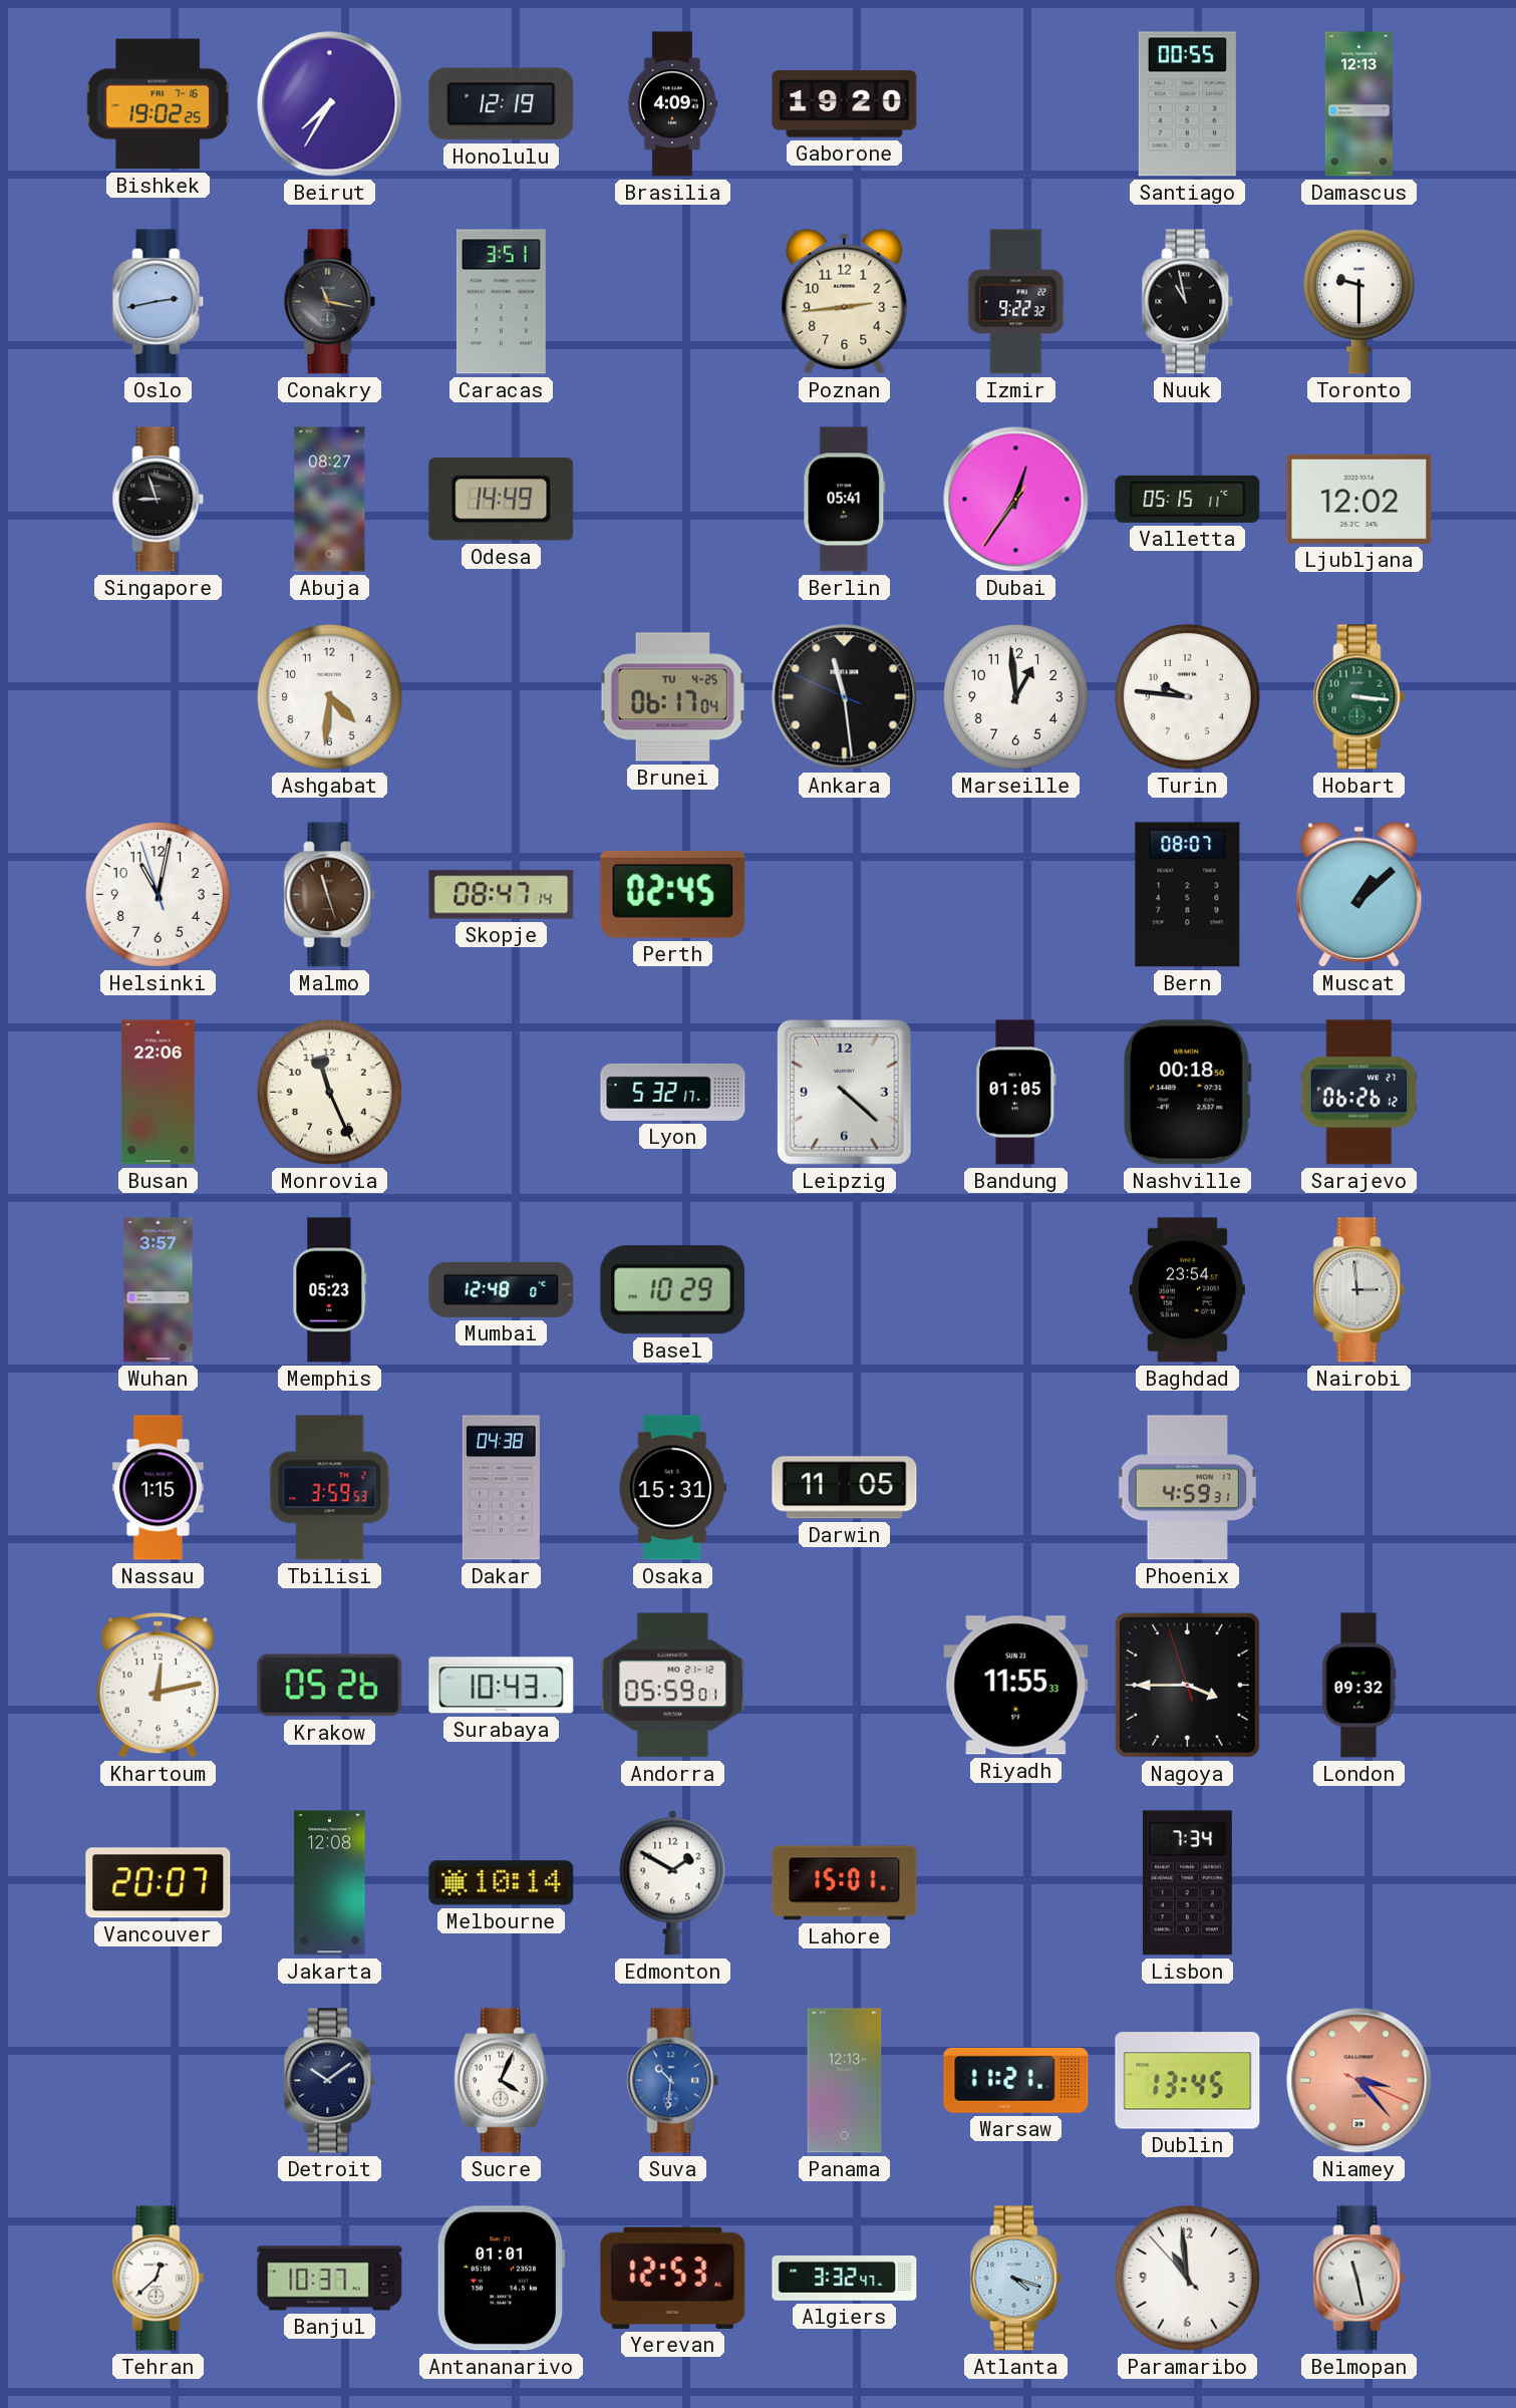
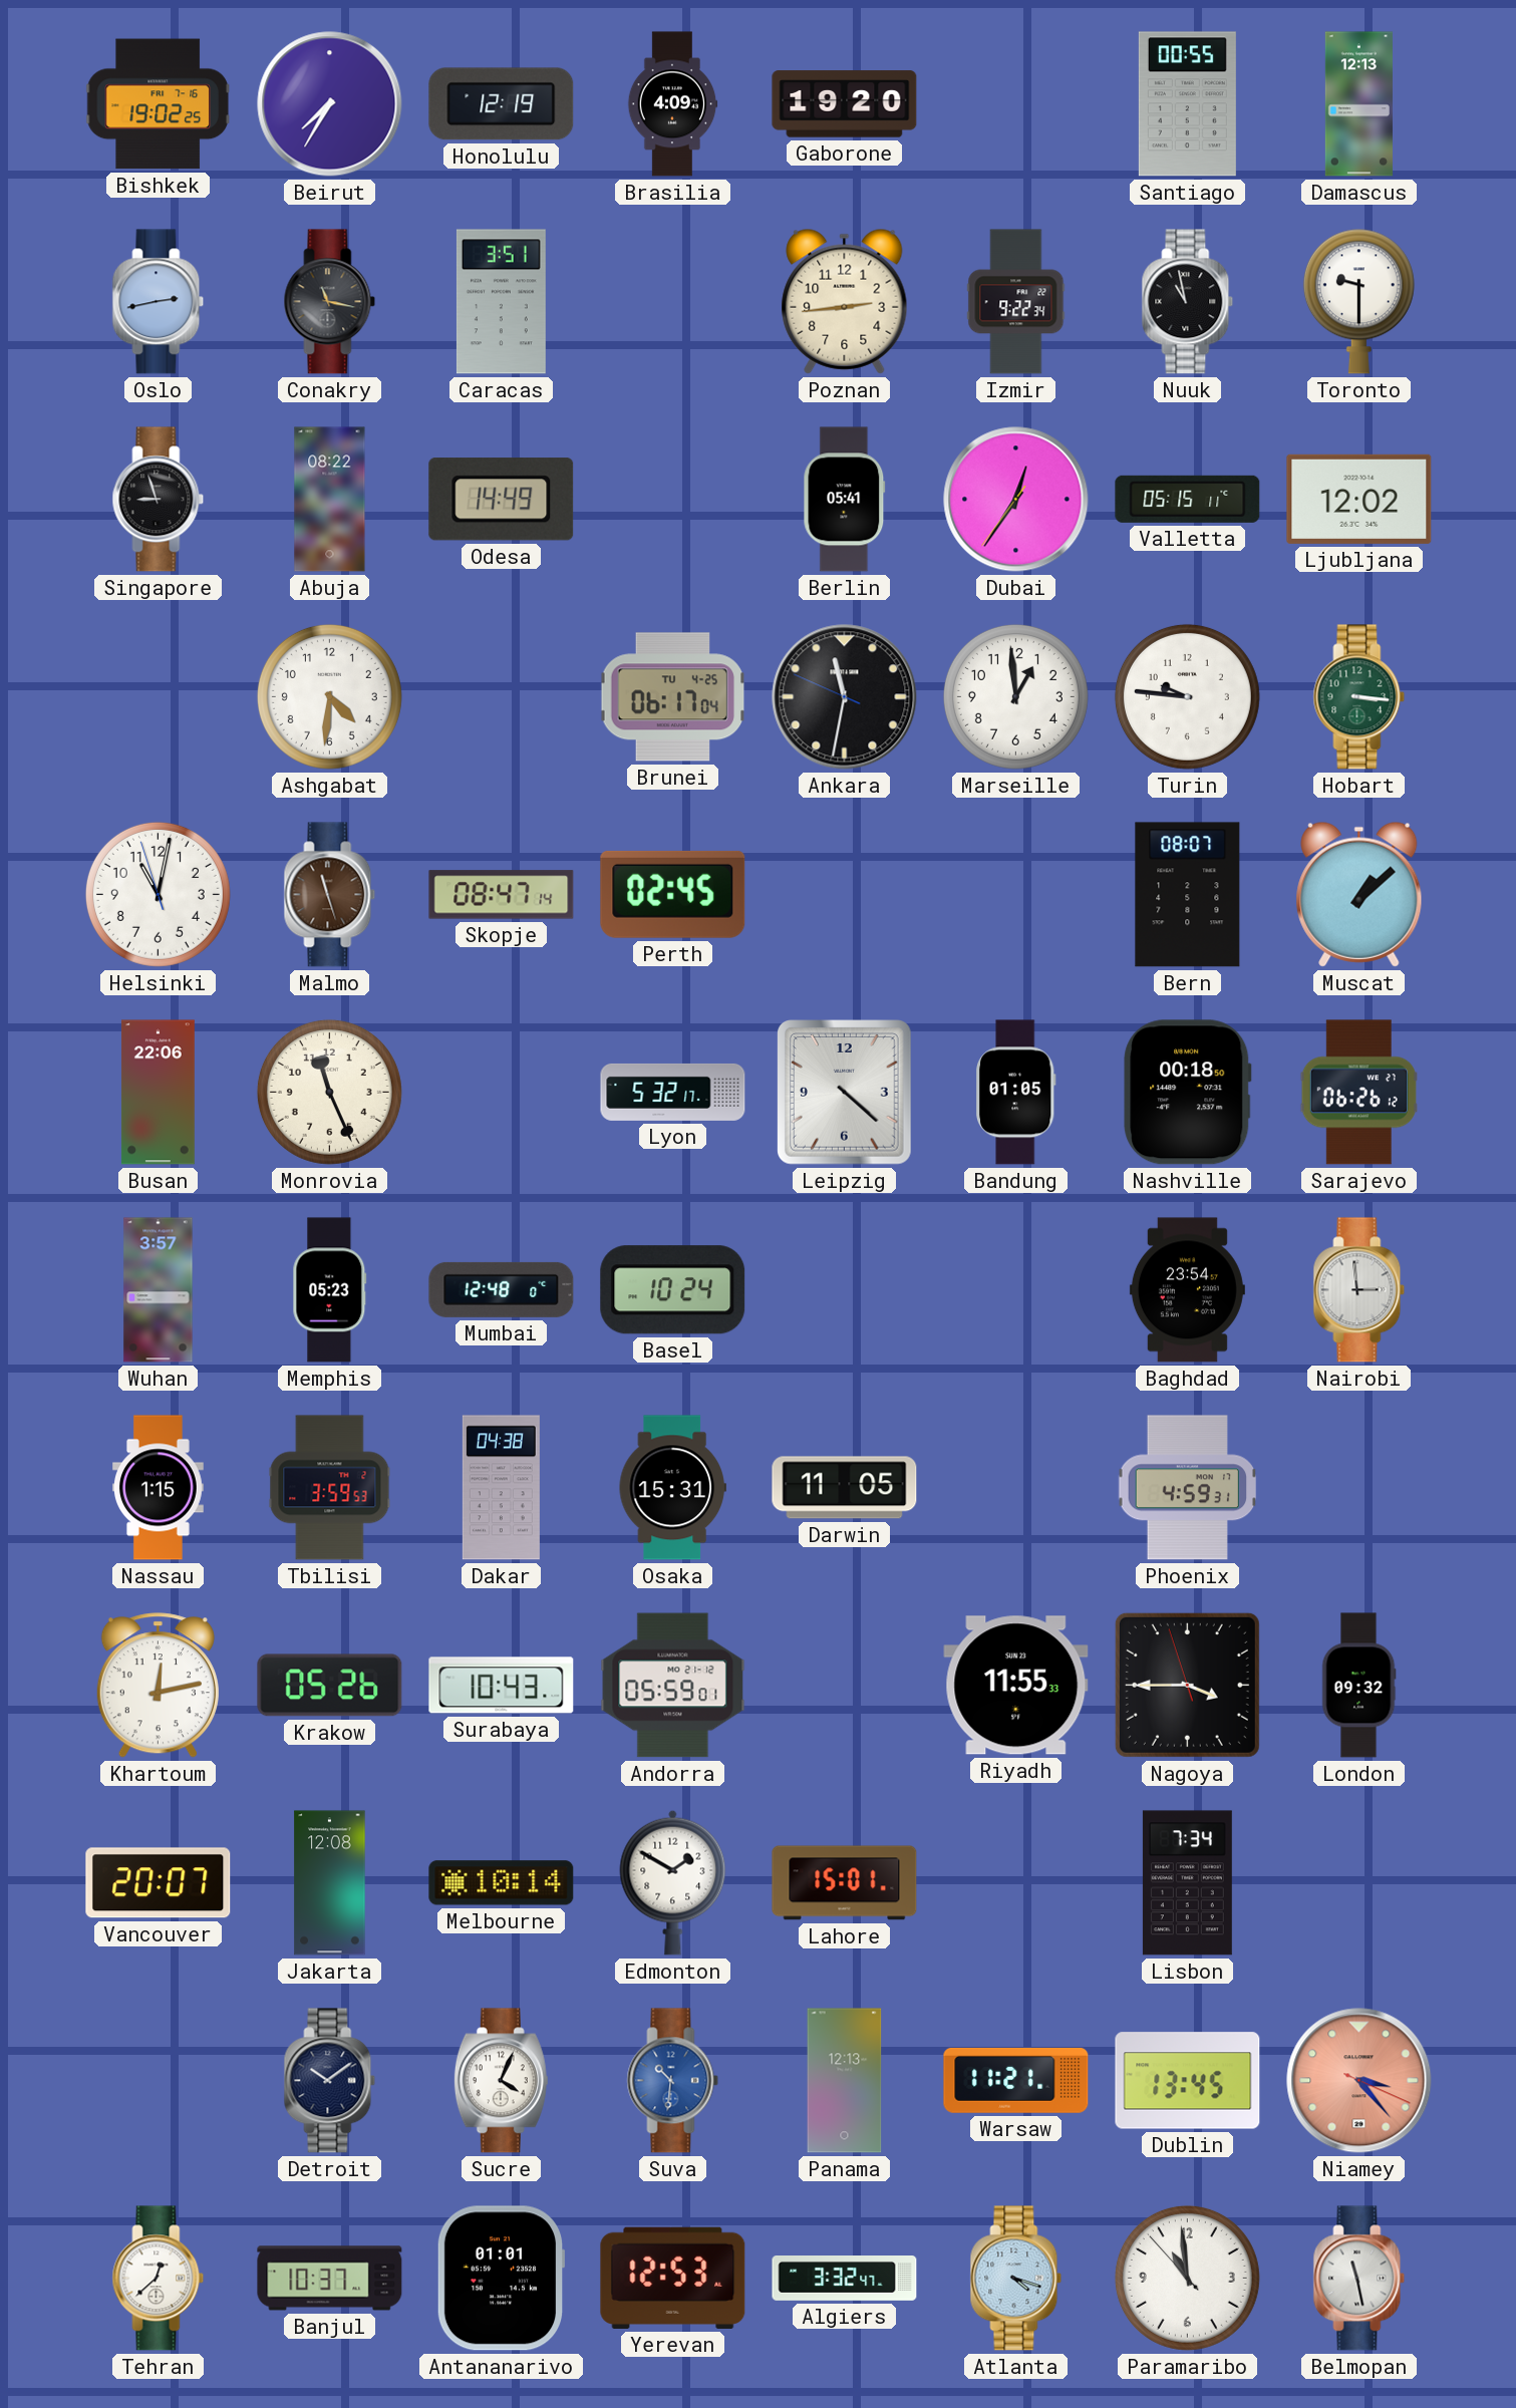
Izmir: 9:22:32 -> 9:22:34 (1016, 302)
Abuja: 08:27 -> 08:22 (330, 500)
Ankara: 11:28 -> 11:31 (845, 697)
Basel: 10:29 -> 10:24 (673, 1290)
